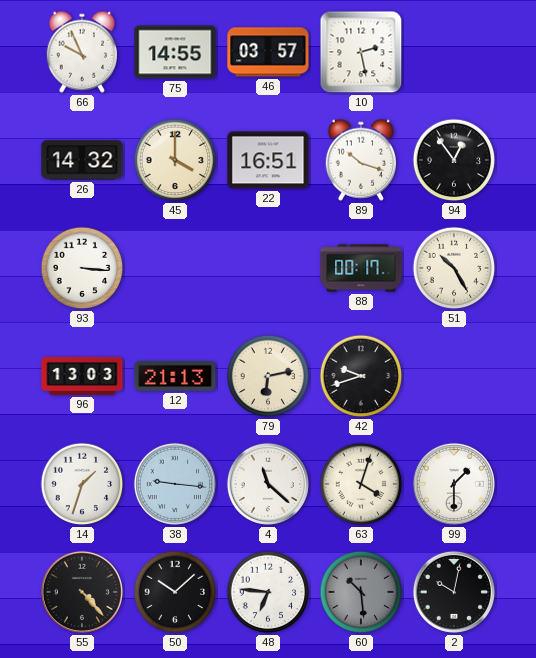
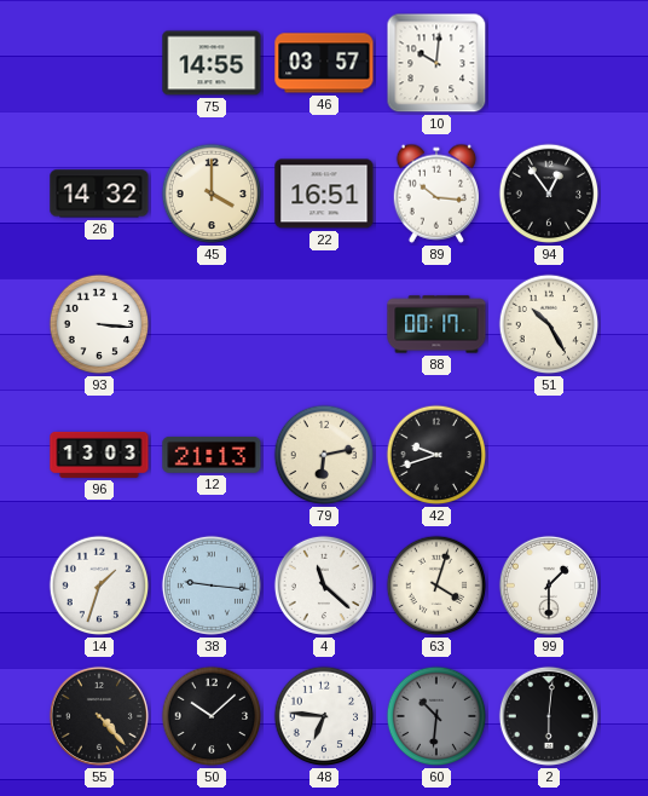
66: 9:56 -> none (82, 52)
10: 2:28 -> 10:01 (436, 63)
89: 10:18 -> 10:16 (436, 194)
60: 10:29 -> 10:31 (436, 716)
2: 10:02 -> 6:01 (549, 716)
